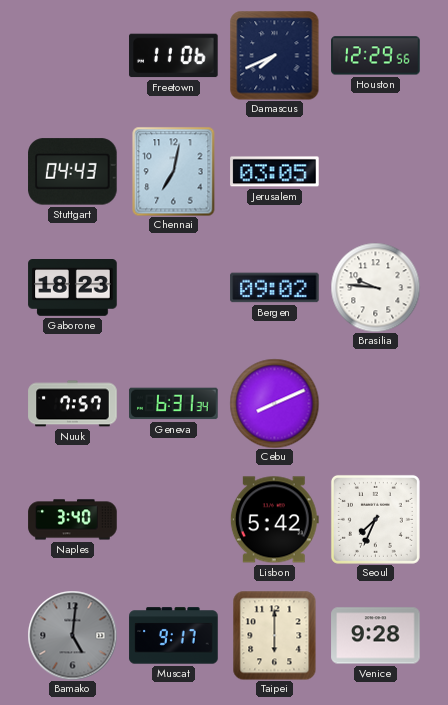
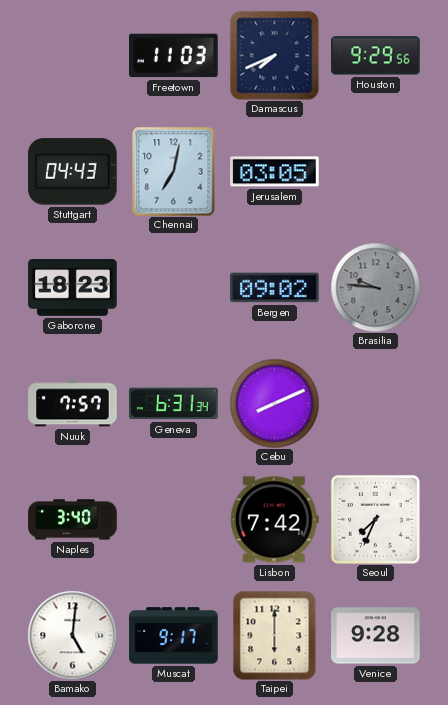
Freetown: 11:06 -> 11:03 (174, 56)
Houston: 12:29 -> 9:29 (376, 56)
Brasilia dial: white -> grey (375, 287)
Lisbon: 5:42 -> 7:42 (274, 520)
Bamako dial: grey -> white (72, 635)
